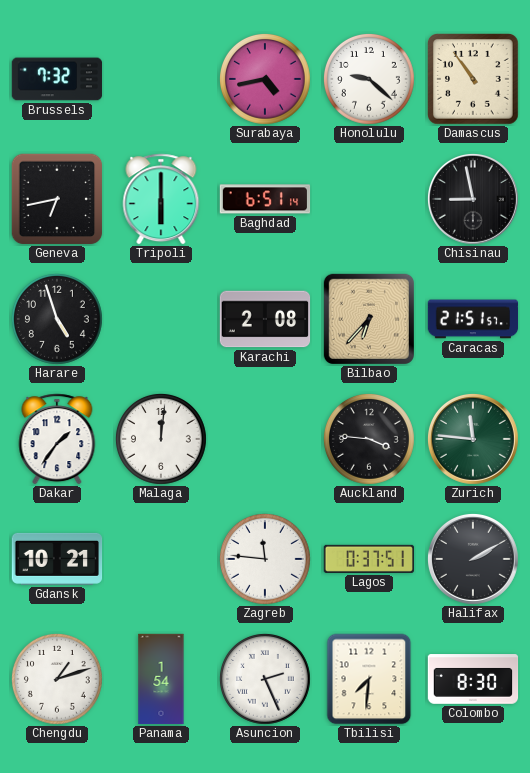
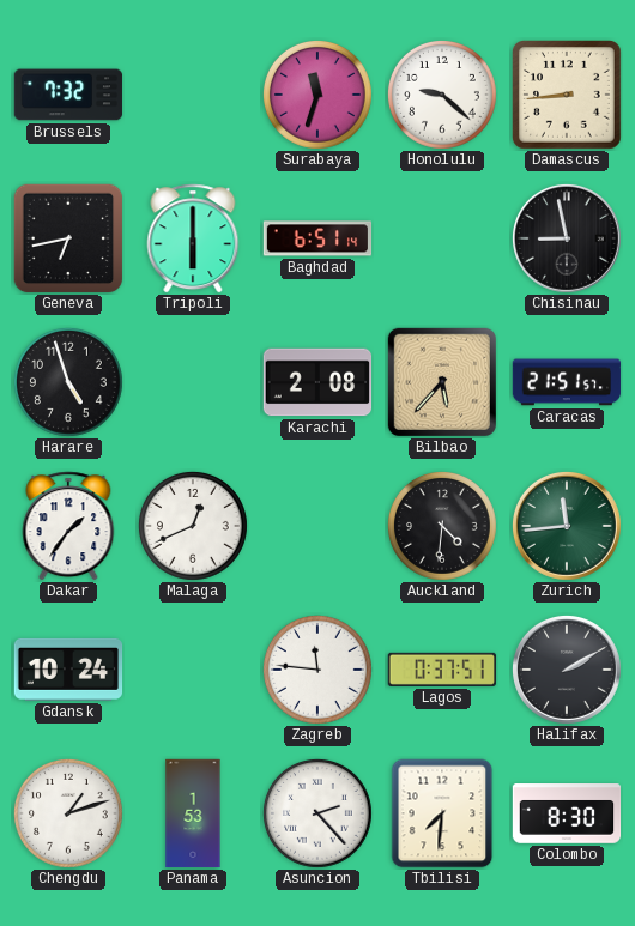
Surabaya: 4:43 -> 11:33 (317, 95)
Damascus: 10:54 -> 8:44 (568, 96)
Bilbao: 6:37 -> 5:37 (442, 382)
Malaga: 12:01 -> 12:41 (193, 526)
Auckland: 3:46 -> 4:31 (442, 526)
Zurich: 11:46 -> 11:44 (567, 526)
Gdansk: 10:21 -> 10:24 (68, 670)
Panama: 1:54 -> 1:53 (193, 813)
Asuncion: 2:26 -> 2:23 (317, 813)
